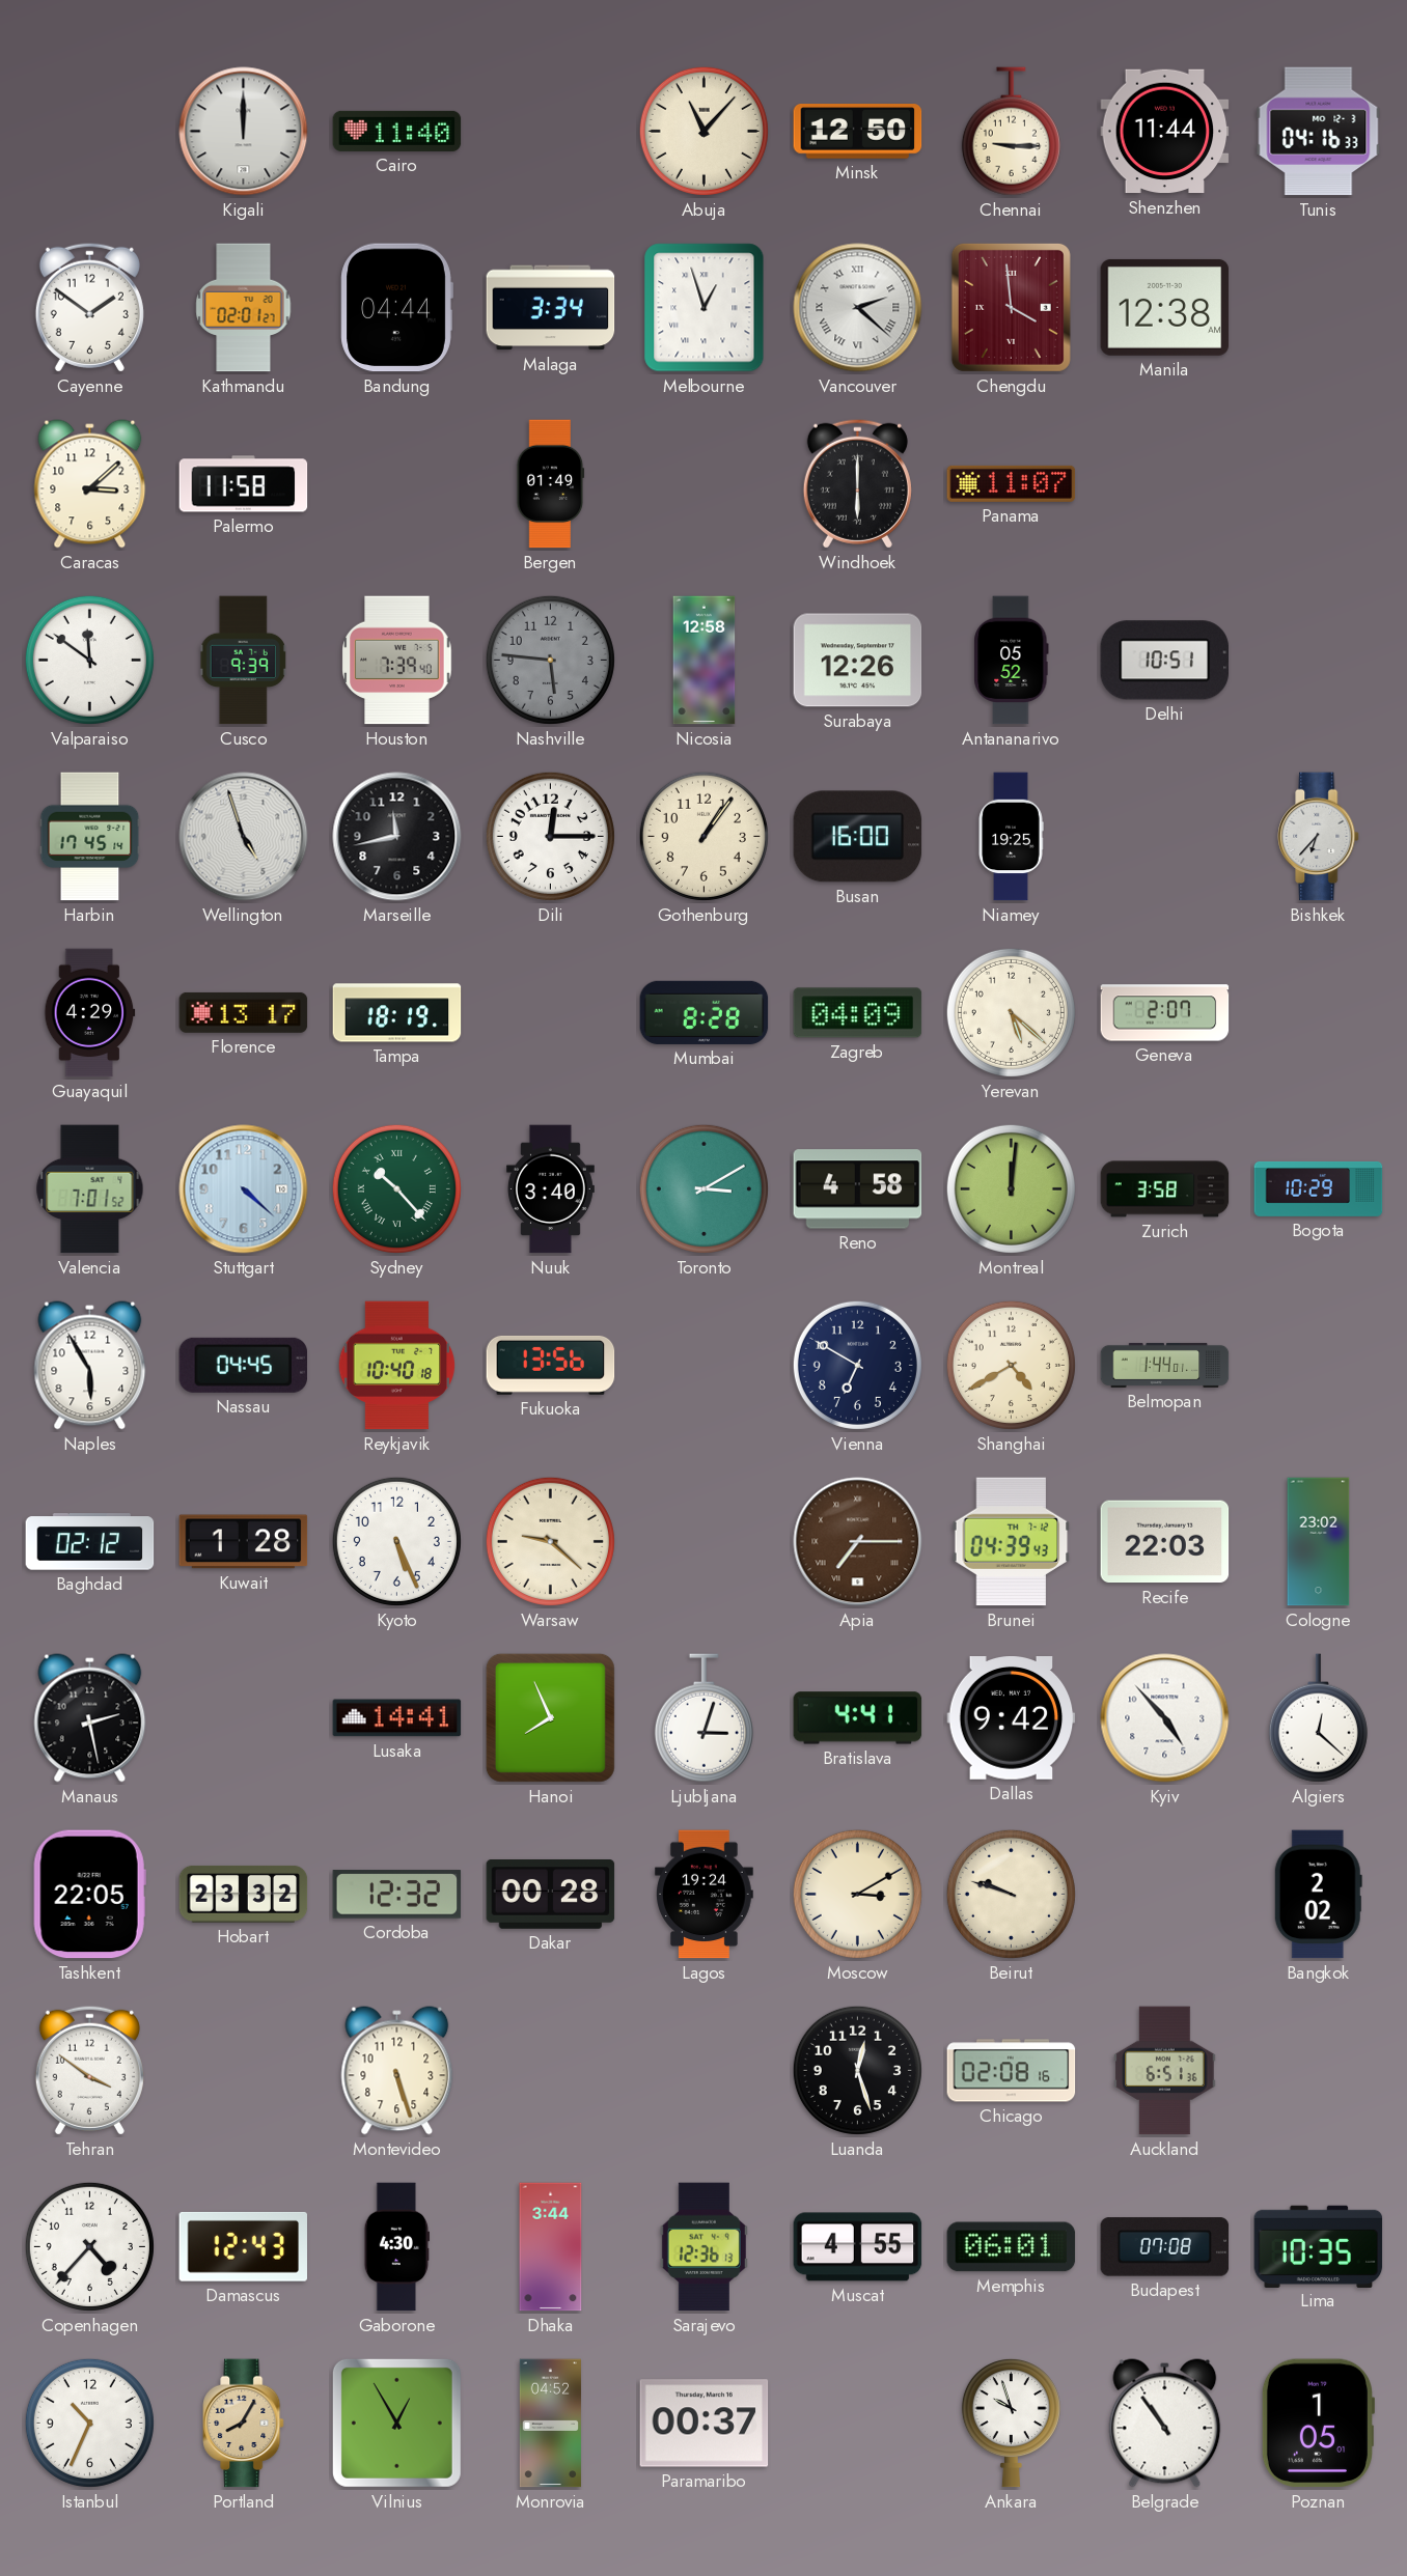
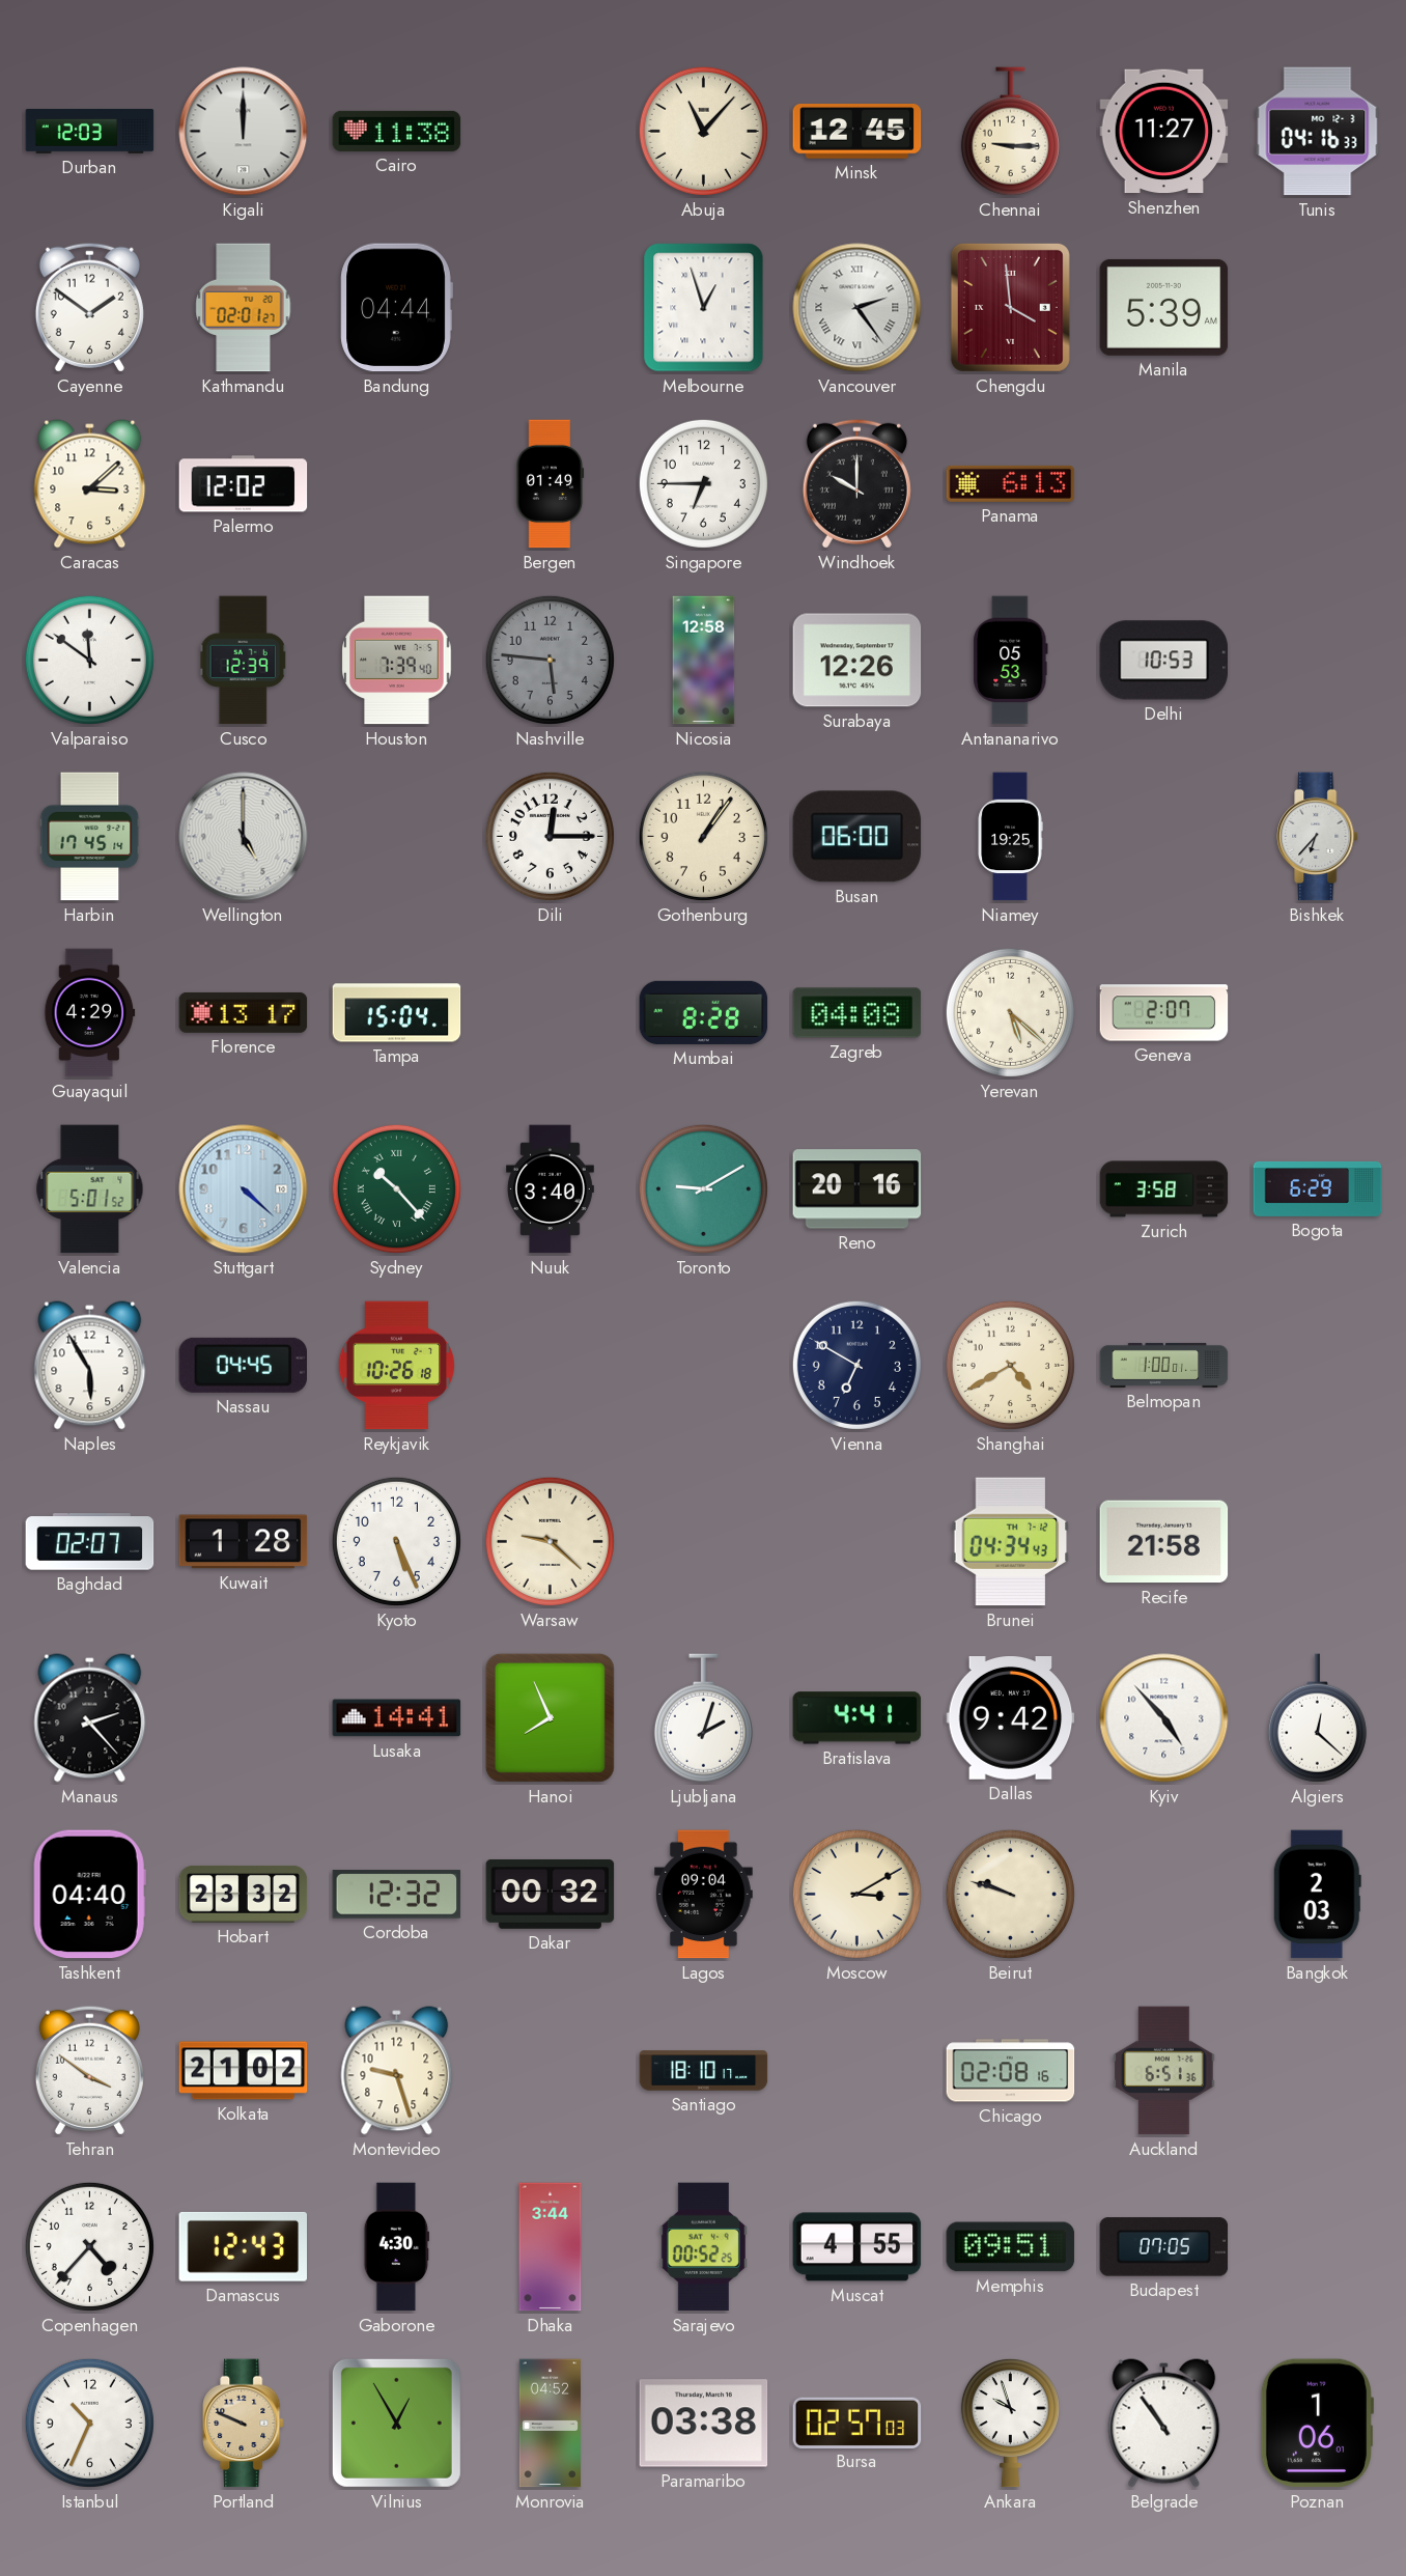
Durban: none -> 12:03 (90, 131)
Cairo: 11:40 -> 11:38 (397, 131)
Minsk: 12:50 -> 12:45 (857, 132)
Shenzhen: 11:44 -> 11:27 (1164, 132)
Malaga: 3:34 -> none (551, 308)
Vancouver: 2:22 -> 2:24 (857, 308)
Manila: 12:38 -> 5:39 (1164, 307)
Palermo: 11:58 -> 12:02 (244, 484)
Singapore: none -> 6:45 (703, 483)
Windhoek: 6:00 -> 10:00 (856, 483)
Panama: 11:07 -> 6:13 (1011, 483)
Cusco: 9:39 -> 12:39 (244, 661)
Antananarivo: 05:52 -> 05:53 (1011, 661)
Delhi: 10:51 -> 10:53 (1164, 661)
Wellington: 4:57 -> 5:00 (244, 837)
Marseille: 11:43 -> none (397, 837)
Busan: 16:00 -> 06:00 (857, 837)
Tampa: 18:19 -> 15:04 (397, 1013)
Zagreb: 04:09 -> 04:08 (857, 1013)
Valencia: 7:01 -> 5:01 (90, 1189)
Toronto: 3:10 -> 9:10 (703, 1188)
Reno: 4:58 -> 20:16 (857, 1189)
Montreal: 12:01 -> none (1011, 1188)
Bogota: 10:29 -> 6:29 (1318, 1188)
Reykjavik: 10:40 -> 10:26 (397, 1366)
Fukuoka: 13:56 -> none (551, 1365)
Belmopan: 1:44 -> 1:00 (1164, 1365)
Baghdad: 02:12 -> 02:07 (90, 1542)
Apia: 7:15 -> none (858, 1542)
Brunei: 04:39 -> 04:34 (1011, 1542)
Recife: 22:03 -> 21:58 (1164, 1542)
Cologne: 23:02 -> none (1319, 1542)
Manaus: 2:28 -> 2:23 (90, 1718)
Ljubljana: 3:03 -> 2:03 (703, 1718)
Tashkent: 22:05 -> 04:40 (89, 1895)
Dakar: 00:28 -> 00:32 (551, 1894)
Lagos: 19:24 -> 09:04 (704, 1895)
Bangkok: 2:02 -> 2:03 (1317, 1895)
Kolkata: none -> 21:02 (244, 2071)
Montevideo: 5:27 -> 9:27 (397, 2071)
Santiago: none -> 18:10 (704, 2071)
Luanda: 12:27 -> none (857, 2070)
Sarajevo: 12:36 -> 00:52 (703, 2247)
Memphis: 06:01 -> 09:51 (1011, 2247)
Budapest: 07:08 -> 07:05 (1164, 2247)
Lima: 10:35 -> none (1319, 2246)
Portland: 8:05 -> 9:49 (244, 2424)
Paramaribo: 00:37 -> 03:38 (704, 2424)
Bursa: none -> 02:57 (857, 2423)
Poznan: 1:05 -> 1:06 (1316, 2424)
